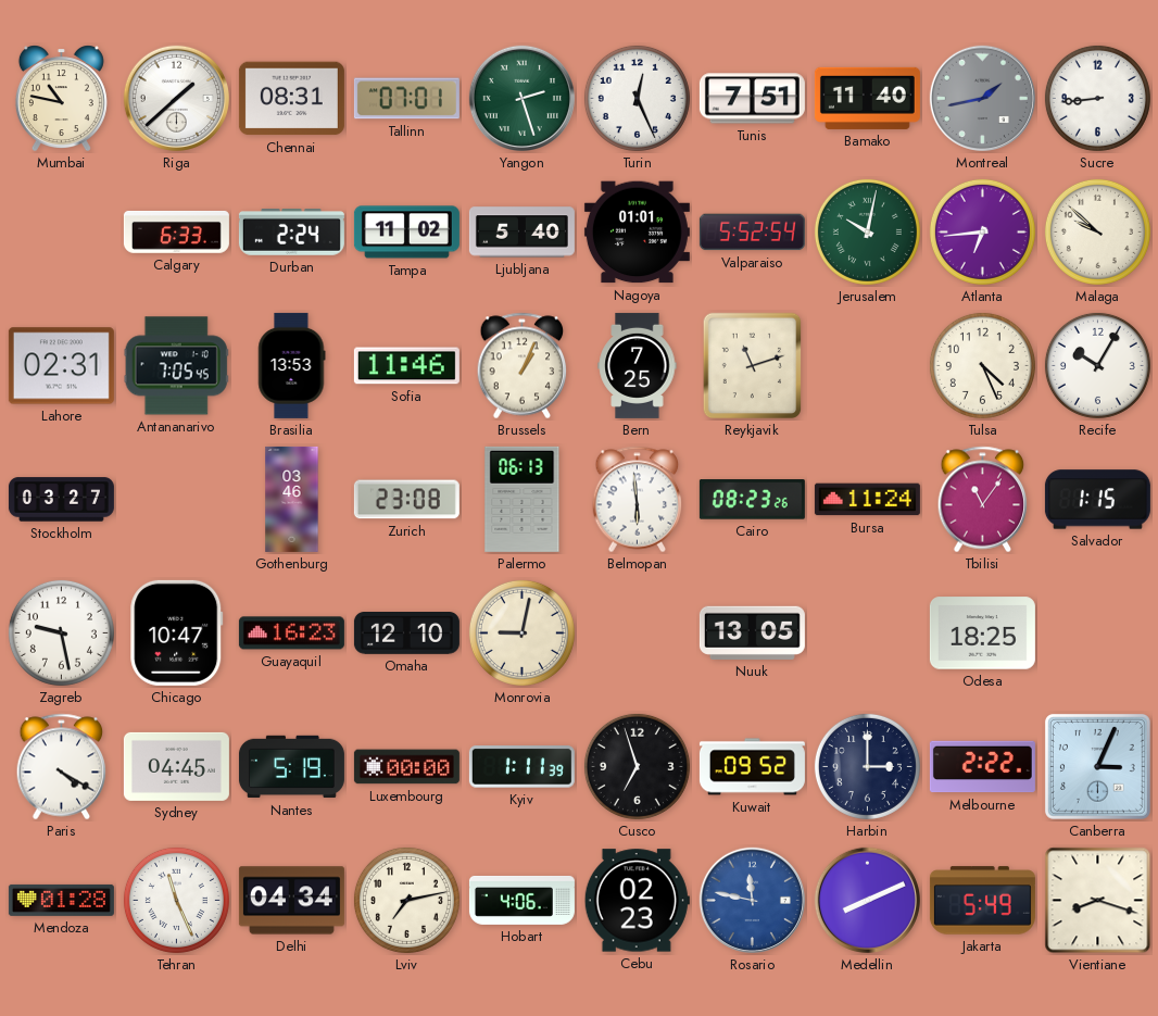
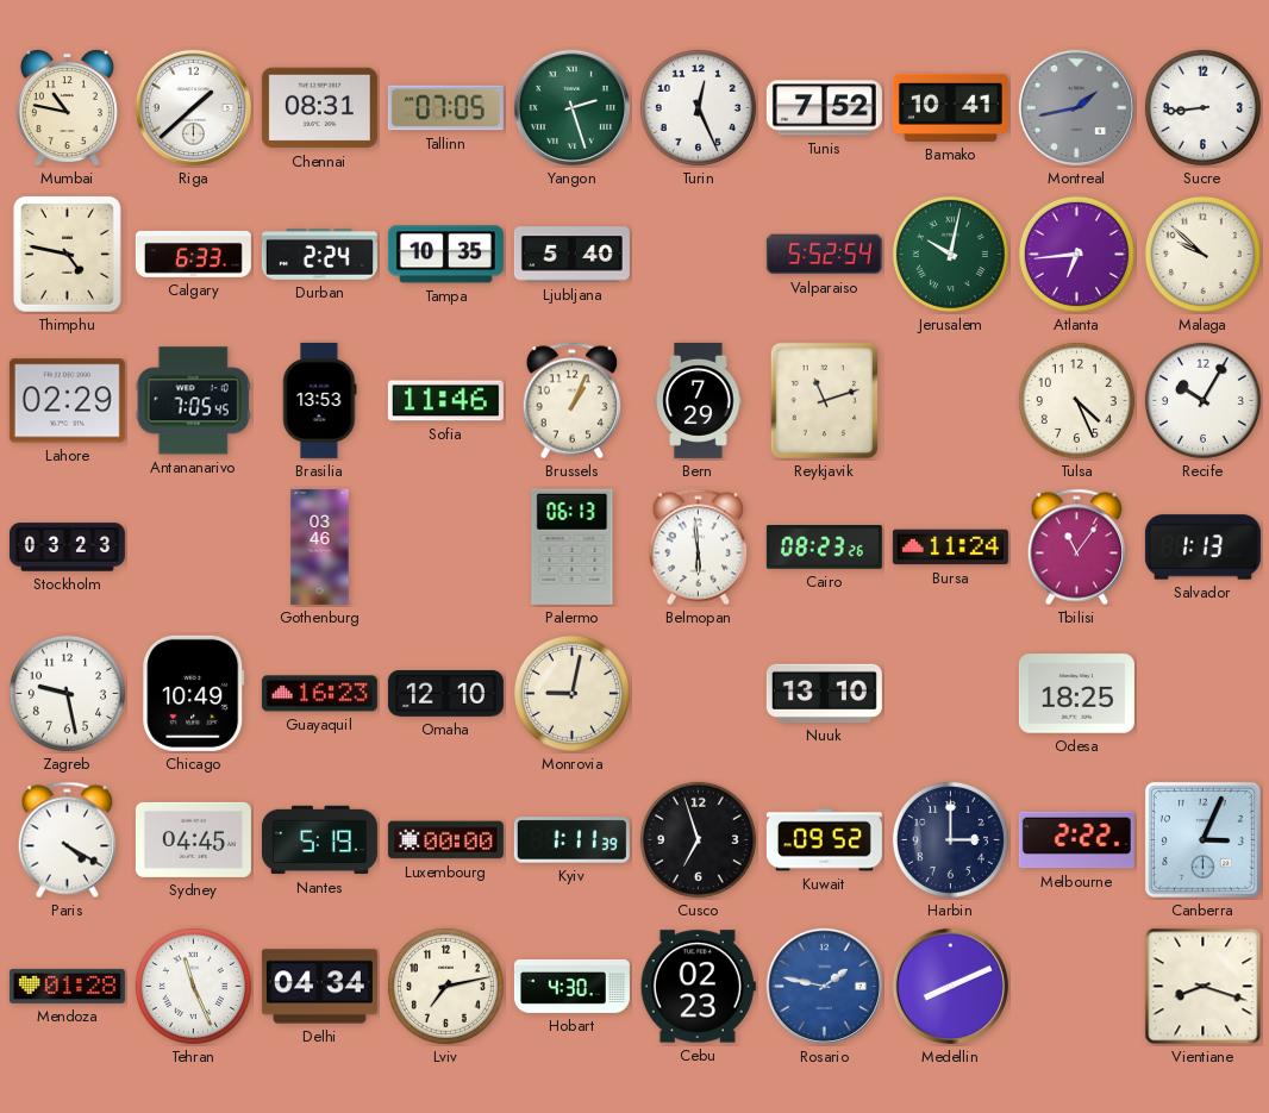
Tallinn: 07:01 -> 07:05 (445, 108)
Tunis: 7:51 -> 7:52 (824, 108)
Bamako: 11:40 -> 10:41 (950, 107)
Thimphu: none -> 4:47 (67, 254)
Tampa: 11:02 -> 10:35 (445, 255)
Nagoya: 01:01 -> none (637, 233)
Lahore: 02:31 -> 02:29 (67, 401)
Bern: 7:25 -> 7:29 (699, 400)
Stockholm: 03:27 -> 03:23 (67, 548)
Zurich: 23:08 -> none (406, 500)
Salvador: 1:15 -> 1:13 (1202, 548)
Chicago: 10:47 -> 10:49 (194, 693)
Nuuk: 13:05 -> 13:10 (824, 693)
Hobart: 4:06 -> 4:30 (571, 986)
Rosario: 11:47 -> 1:47 (824, 986)
Jakarta: 5:49 -> none (982, 901)
